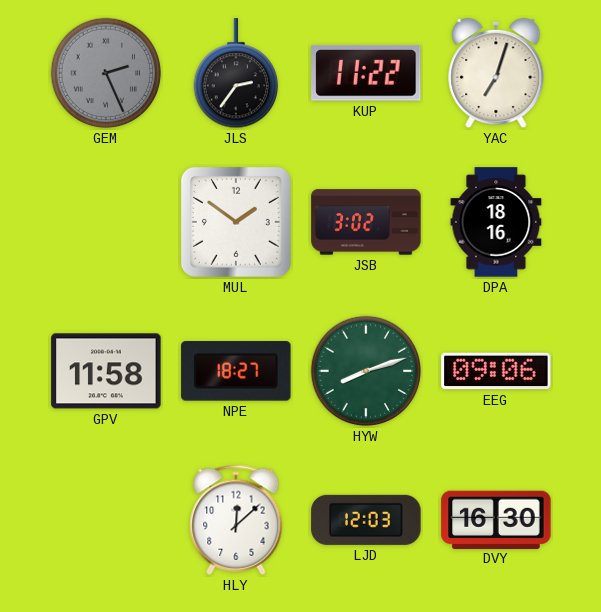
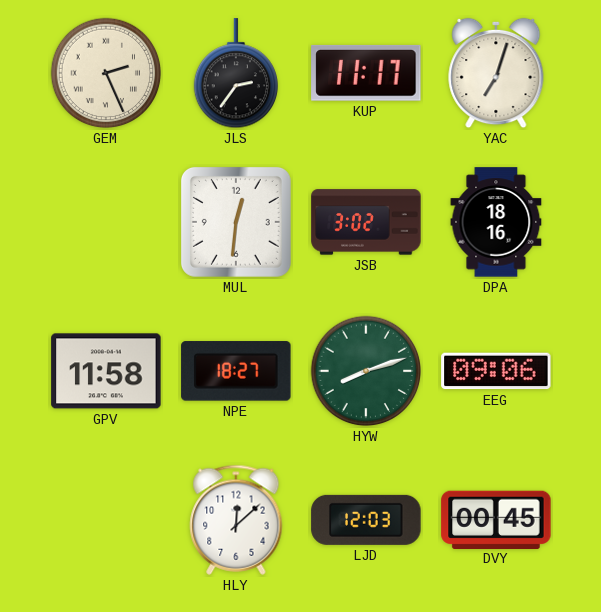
GEM dial: grey -> cream (106, 73)
KUP: 11:22 -> 11:17 (366, 73)
MUL: 1:51 -> 12:31 (236, 222)
DVY: 16:30 -> 00:45 (496, 519)
